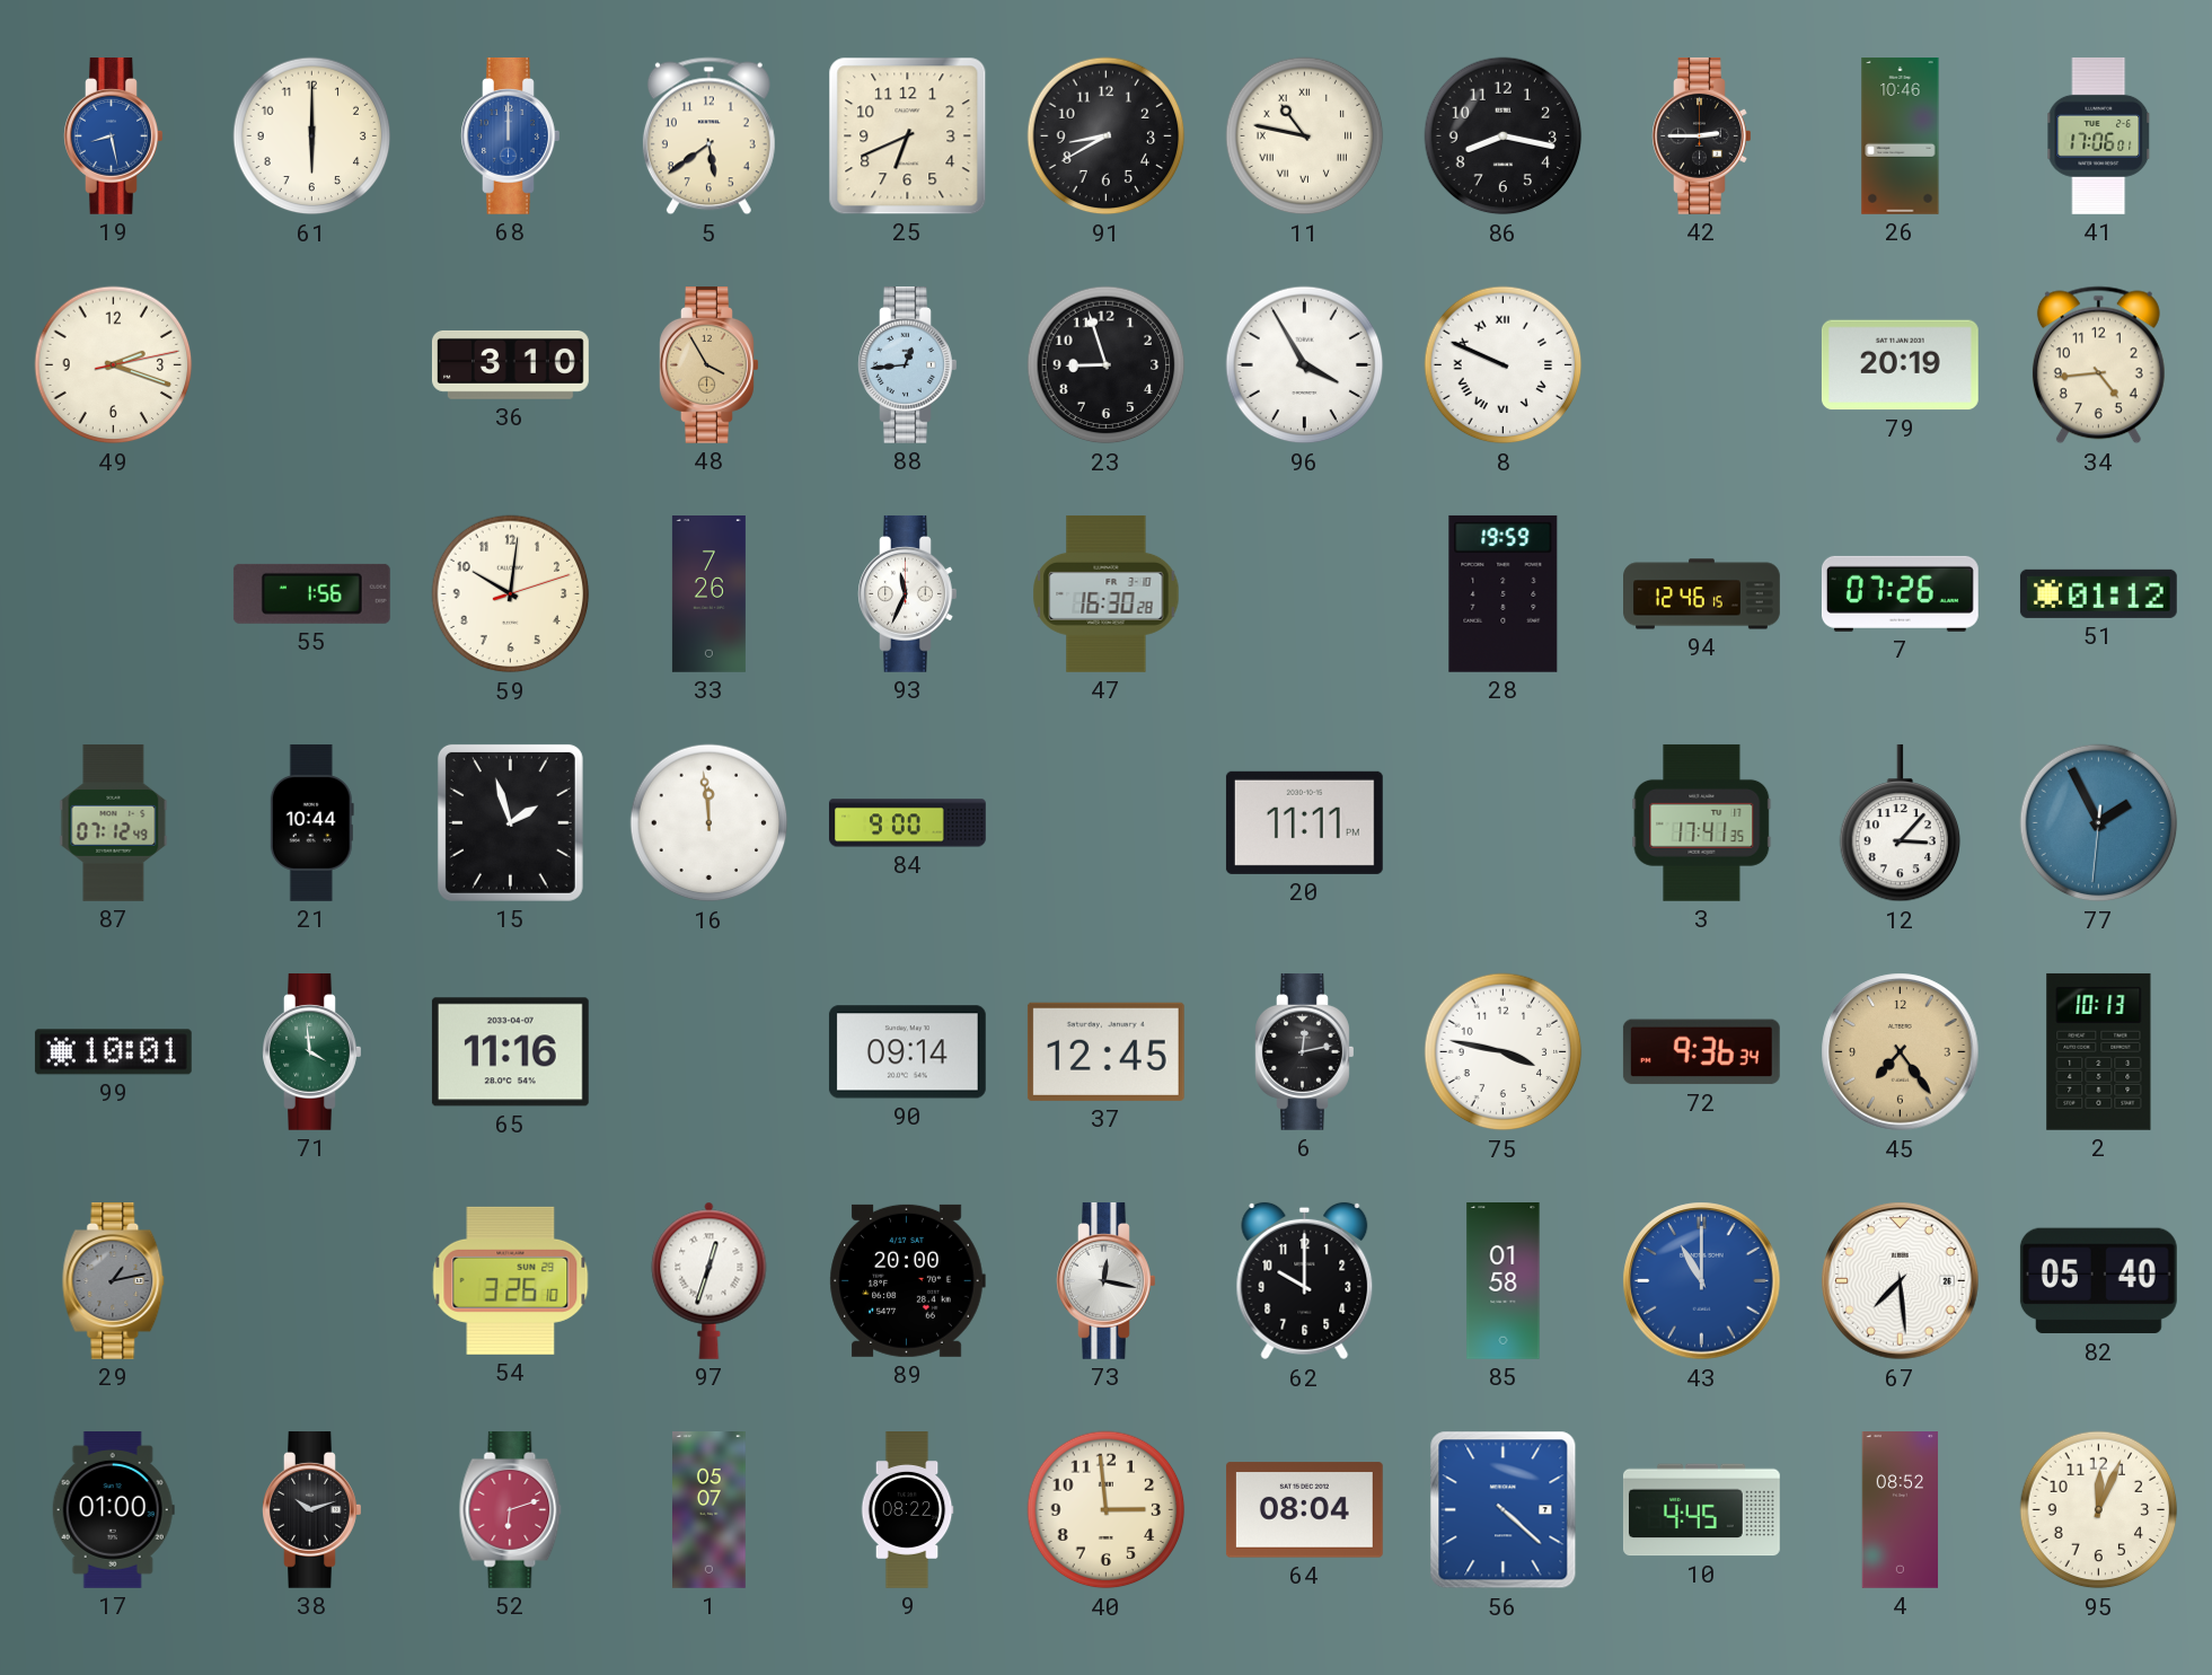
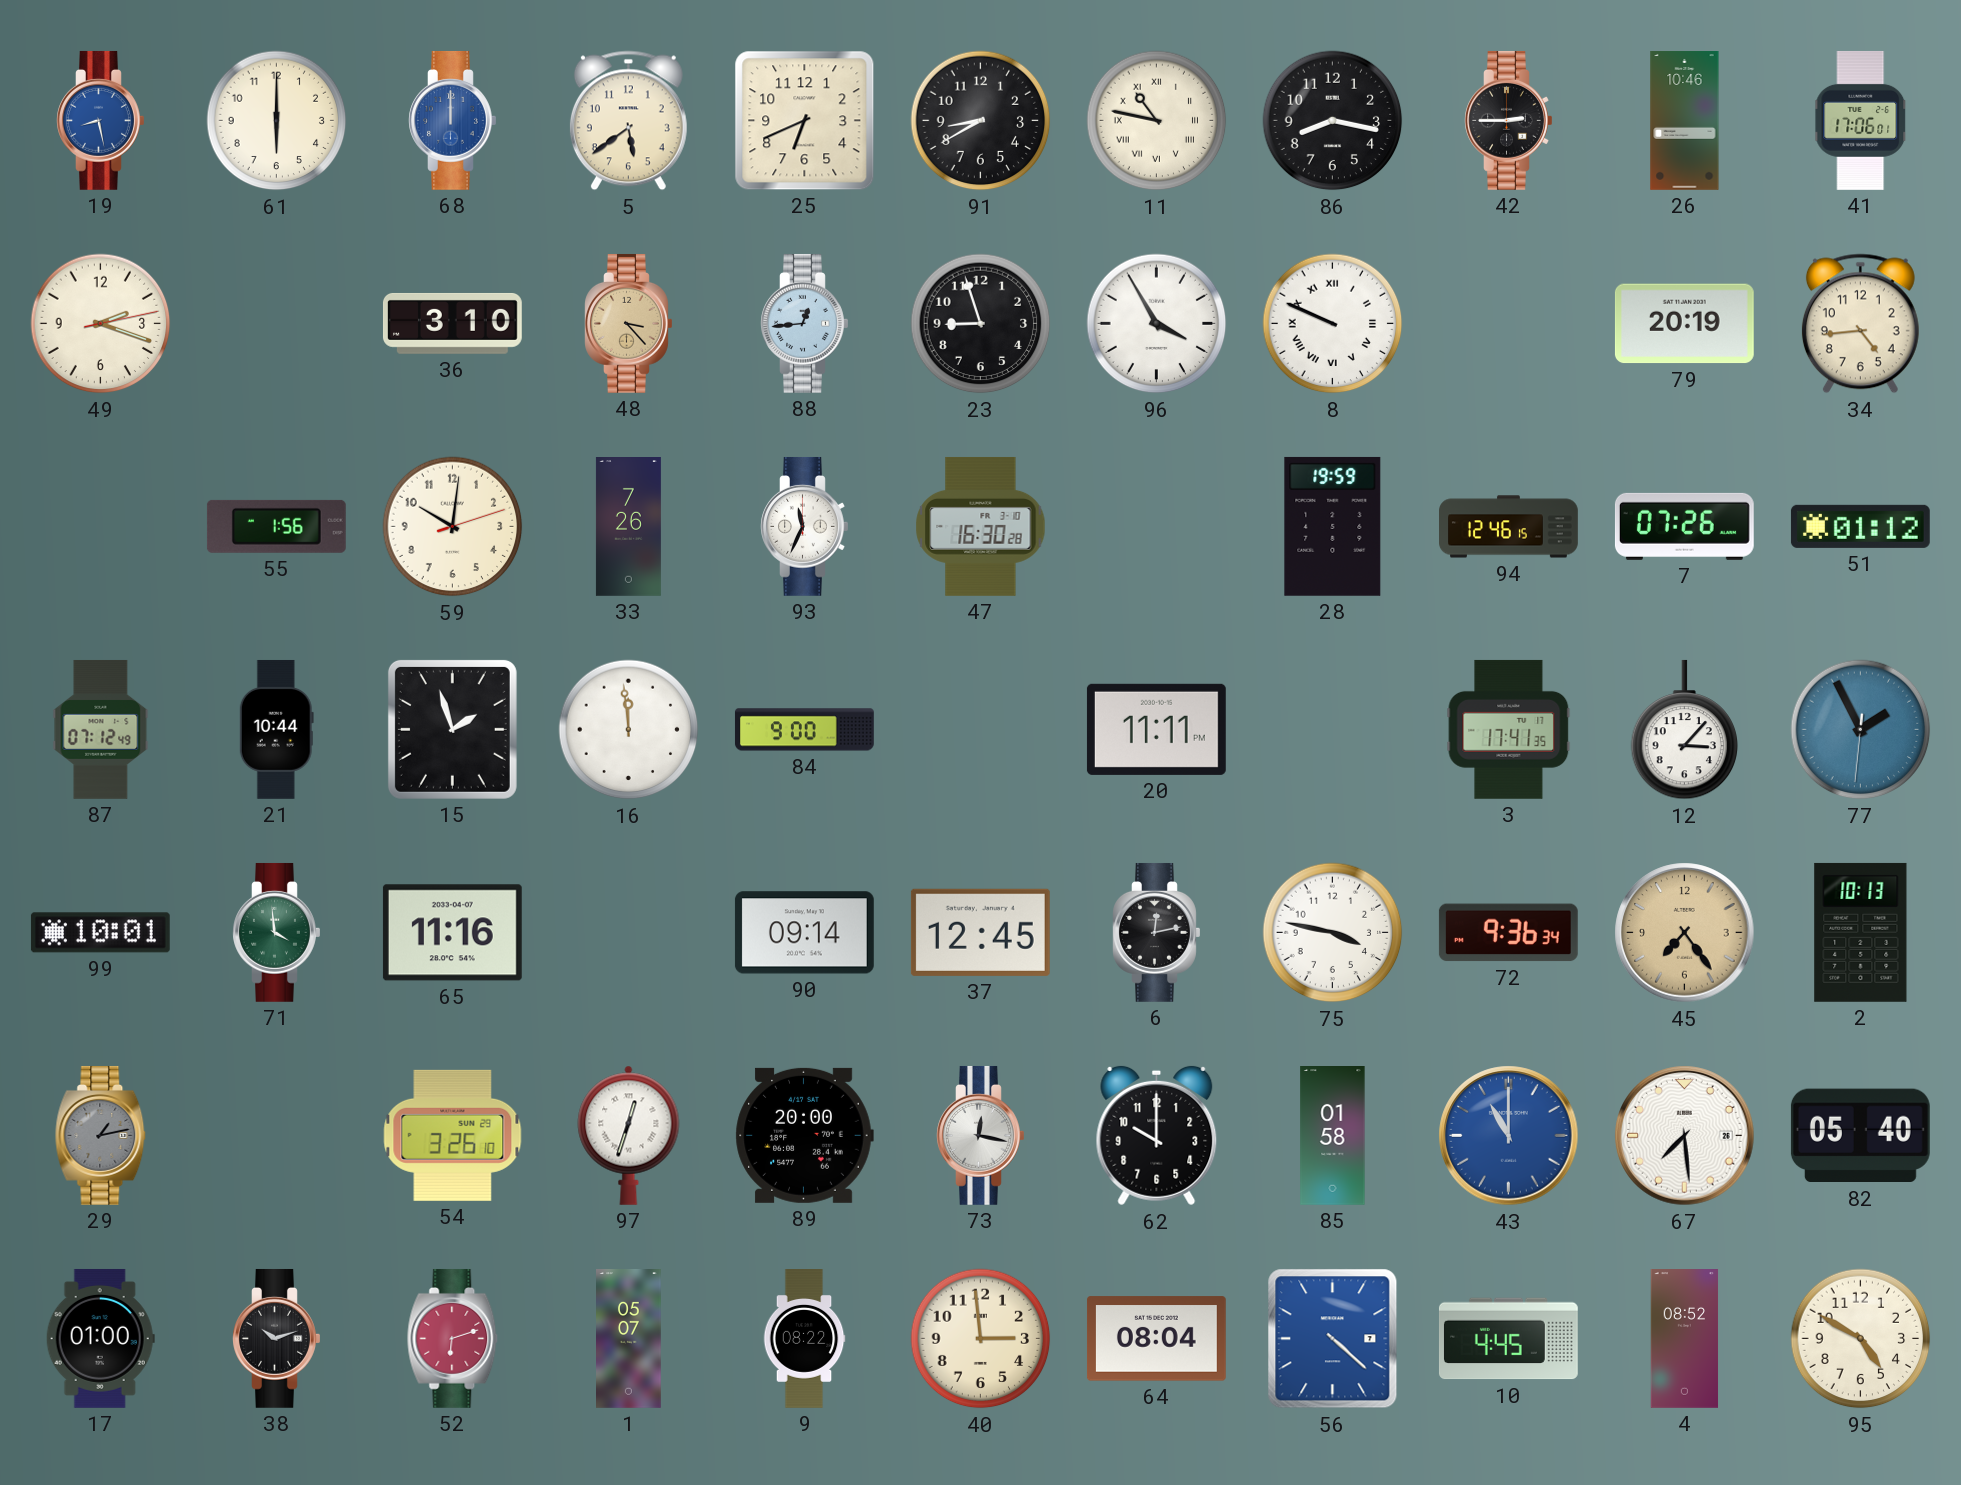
48: 3:55 -> 3:23 (629, 323)
95: 12:04 -> 4:50 (1861, 1339)
